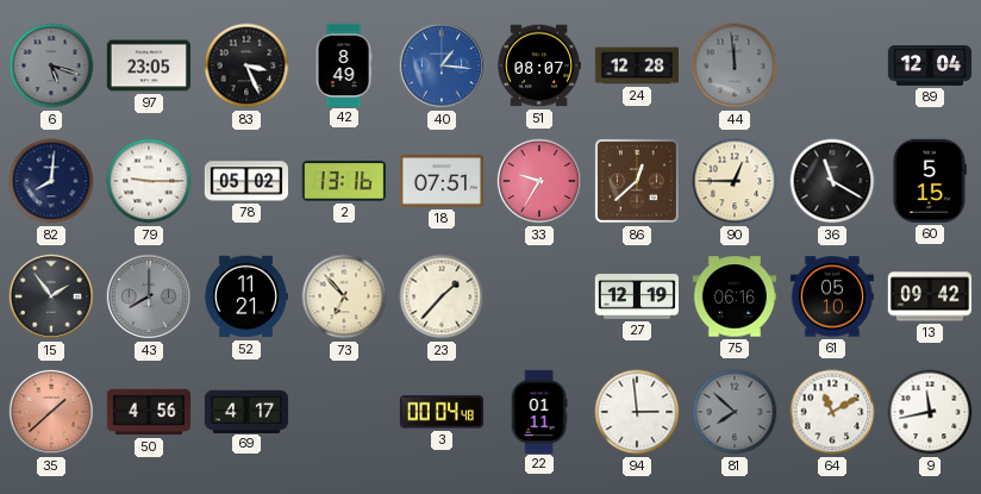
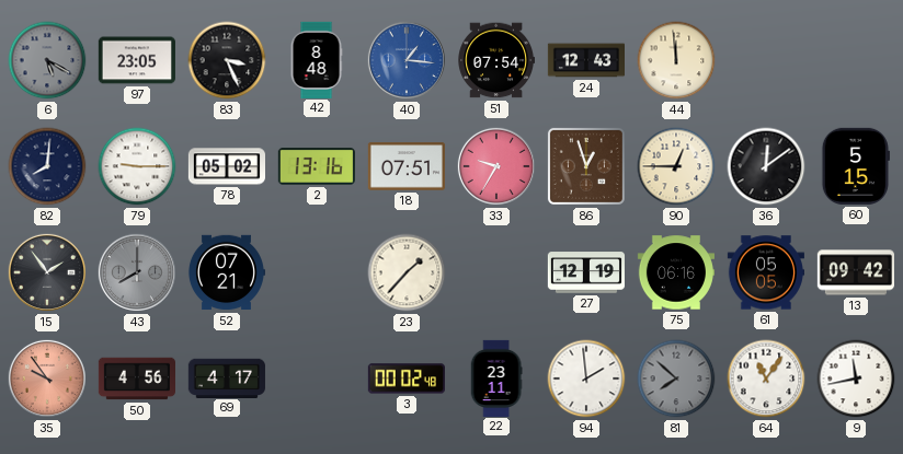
6: 5:18 -> 5:20 (47, 60)
42: 8:49 -> 8:48 (317, 59)
51: 08:07 -> 07:54 (495, 60)
24: 12:28 -> 12:43 (585, 60)
44 dial: grey -> cream (676, 60)
89: 12:04 -> none (929, 67)
86: 12:38 -> 12:57 (586, 166)
36: 11:20 -> 12:09 (766, 166)
52: 11:21 -> 07:21 (226, 272)
73: 6:53 -> none (344, 296)
61: 05:10 -> 05:05 (765, 272)
35: 1:38 -> 9:54 (47, 379)
3: 00:04 -> 00:02 (407, 379)
22: 01:11 -> 23:11 (496, 377)
94: 2:59 -> 1:59 (586, 379)
64: 11:10 -> 11:06 (766, 379)
